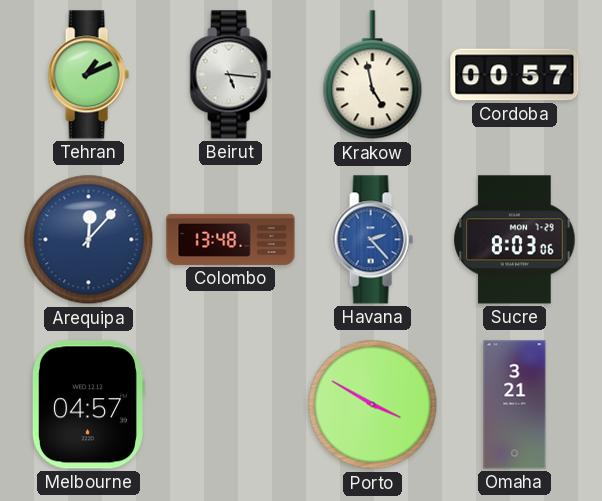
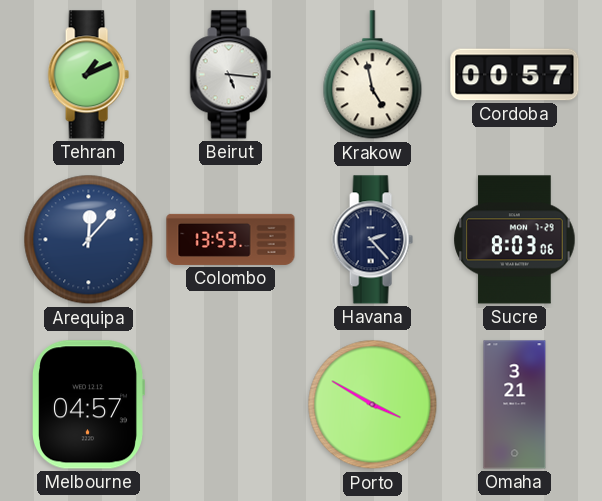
Colombo: 13:48 -> 13:53 (231, 239)
Havana dial: blue -> navy (372, 240)
